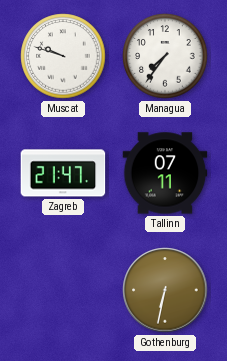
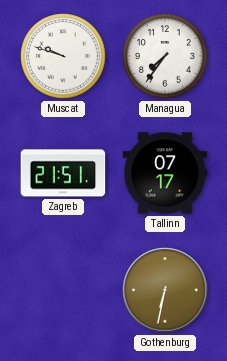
Zagreb: 21:47 -> 21:51 (63, 173)
Tallinn: 07:11 -> 07:17 (165, 173)
